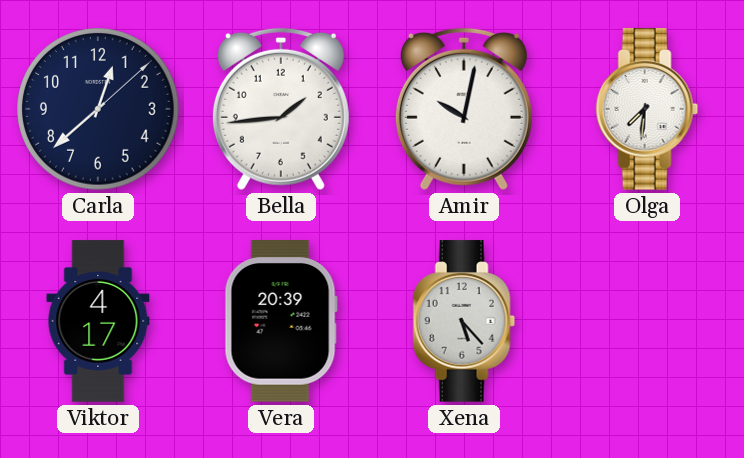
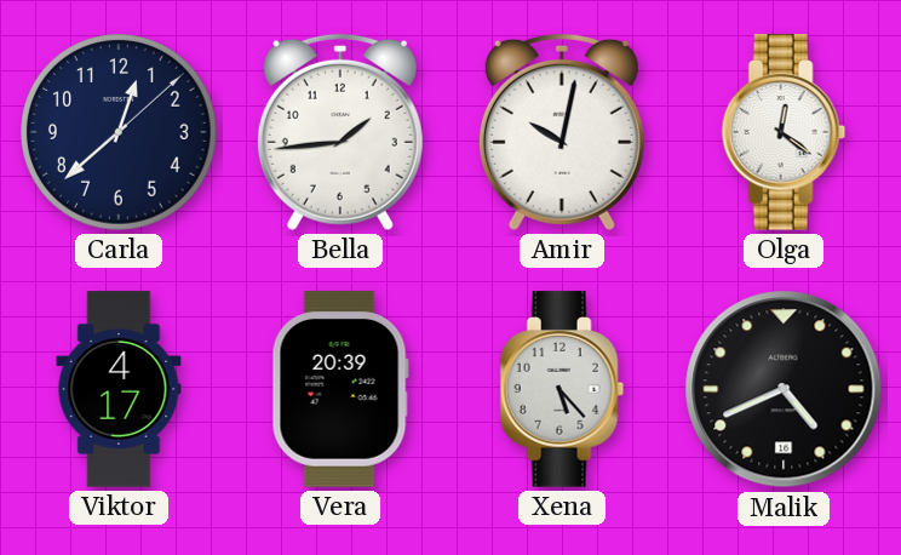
Olga: 7:31 -> 12:21 (784, 132)
Malik: none -> 4:41 (784, 389)
